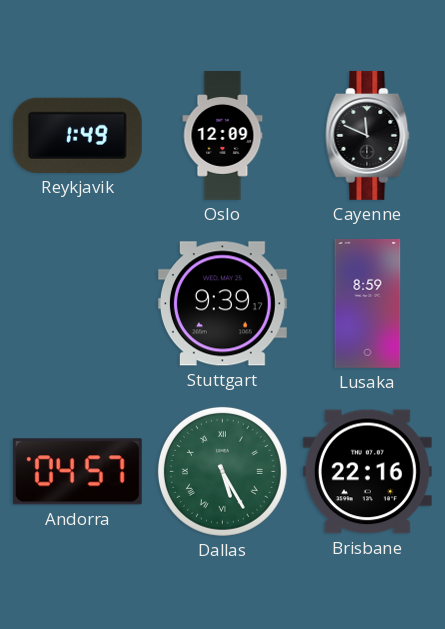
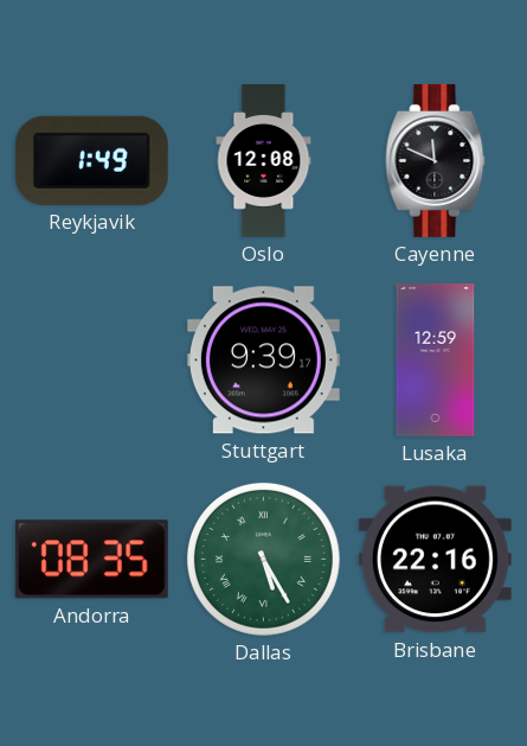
Oslo: 12:09 -> 12:08 (264, 161)
Lusaka: 8:59 -> 12:59 (436, 359)
Andorra: 04:57 -> 08:35 (91, 560)
